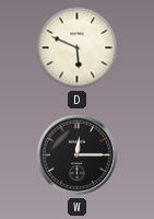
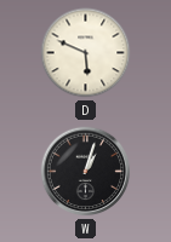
W: 12:15 -> 1:03 (86, 172)
